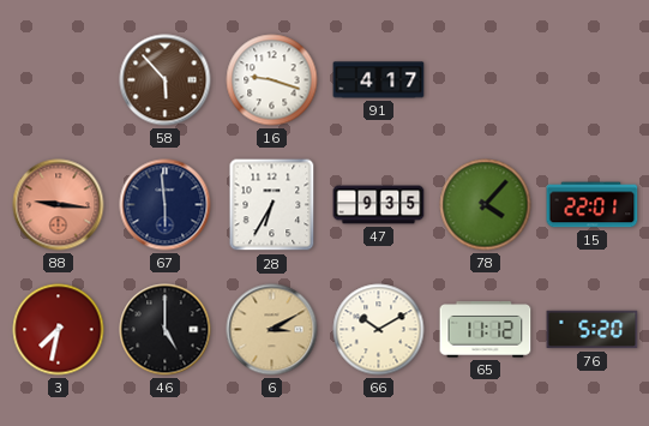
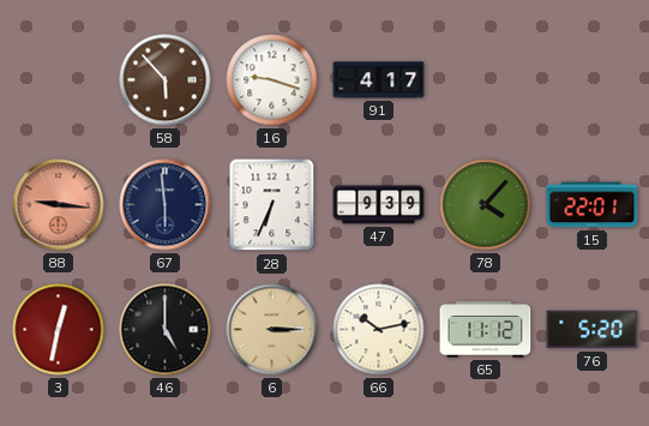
28: 6:35 -> 6:34 (272, 205)
47: 9:35 -> 9:39 (379, 205)
3: 7:32 -> 12:32 (59, 330)
6: 3:10 -> 3:15 (272, 330)
66: 10:10 -> 10:13 (379, 330)
